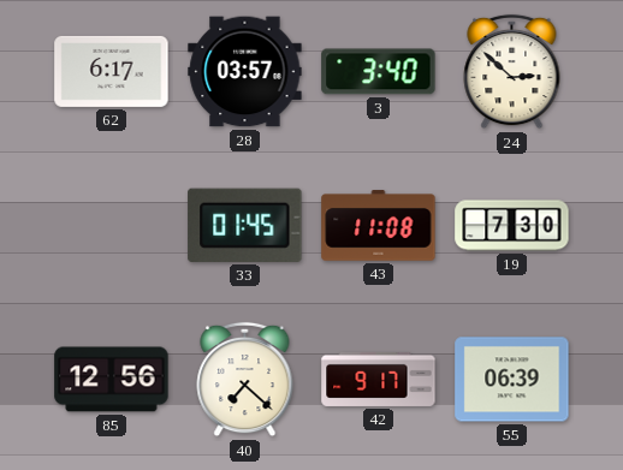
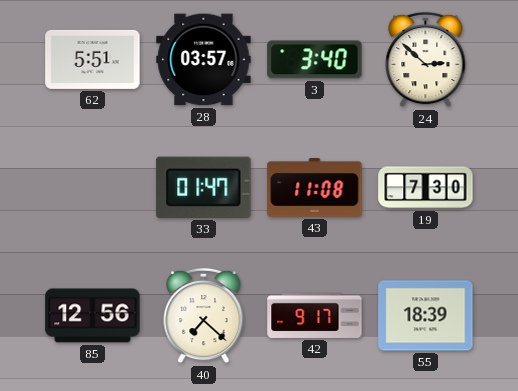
62: 6:17 -> 5:51 (93, 59)
33: 01:45 -> 01:47 (204, 187)
55: 06:39 -> 18:39 (426, 316)
